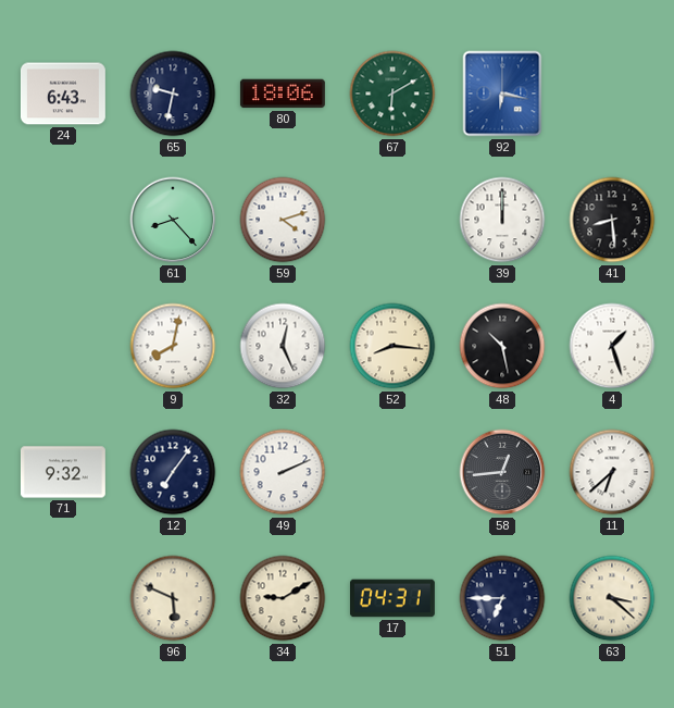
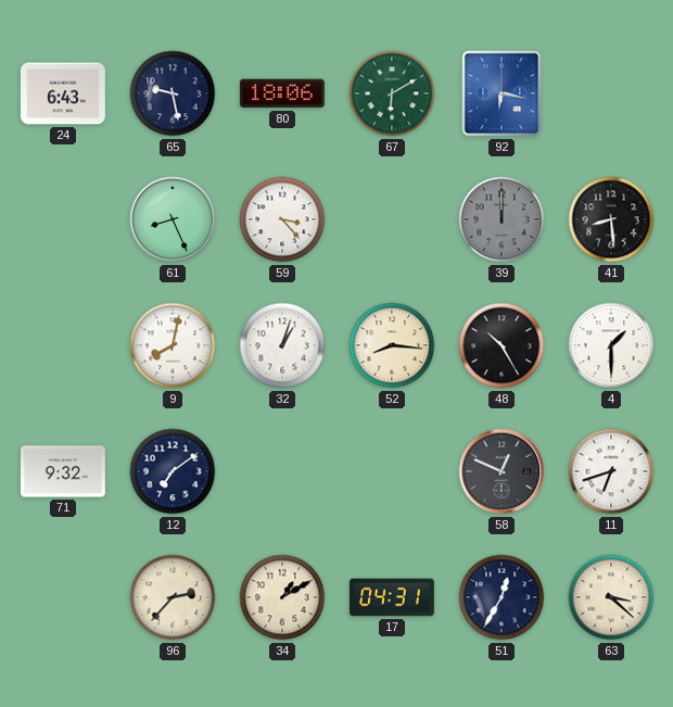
65: 9:32 -> 9:28 (173, 93)
61: 8:23 -> 8:26 (173, 219)
59: 4:12 -> 3:23 (282, 219)
39 dial: white -> grey (501, 219)
32: 12:26 -> 1:03 (282, 345)
48: 10:28 -> 10:25 (501, 345)
4: 1:27 -> 1:30 (611, 345)
12: 7:06 -> 7:09 (173, 471)
49: 2:11 -> none (283, 472)
58: 12:44 -> 12:49 (501, 471)
11: 6:38 -> 6:42 (611, 471)
96: 5:49 -> 2:37 (173, 597)
34: 9:10 -> 1:10 (282, 597)
51: 6:45 -> 12:35 (501, 597)
